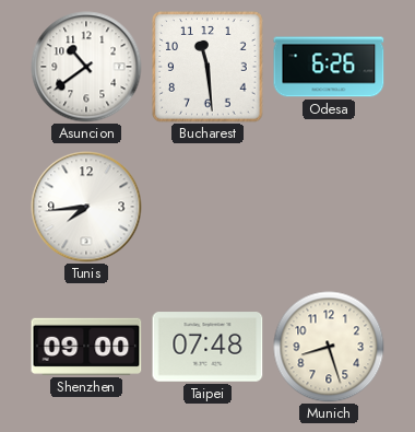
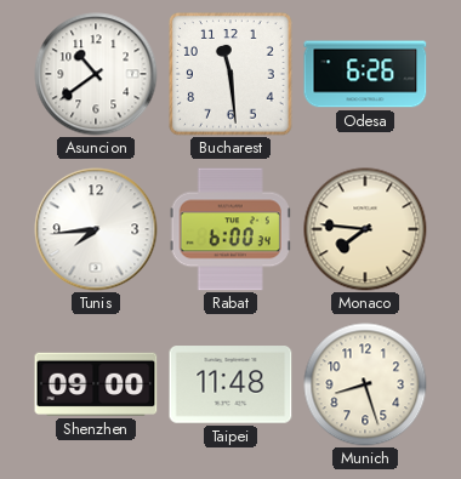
Rabat: none -> 6:00 (231, 229)
Monaco: none -> 7:46 (365, 229)
Taipei: 07:48 -> 11:48 (231, 384)
